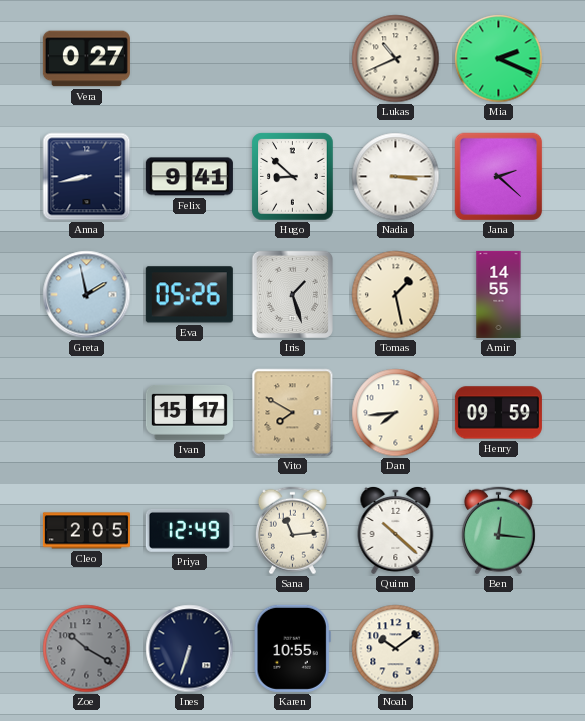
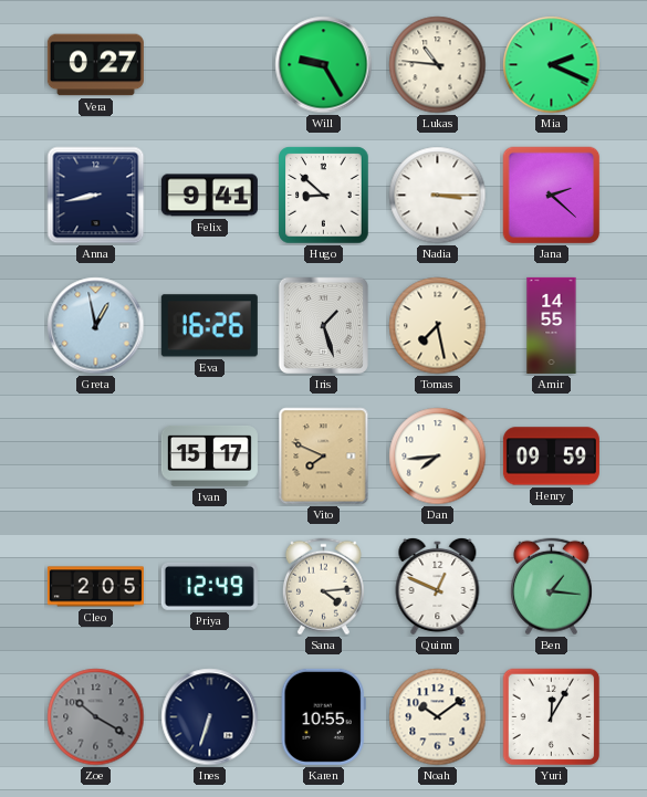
Will: none -> 9:25 (324, 65)
Lukas: 10:41 -> 10:46 (438, 65)
Greta: 1:58 -> 12:58 (96, 326)
Eva: 05:26 -> 16:26 (209, 326)
Tomas: 1:28 -> 7:28 (438, 326)
Vito: 7:50 -> 7:49 (324, 457)
Sana: 11:14 -> 4:14 (323, 587)
Quinn: 10:22 -> 12:49 (438, 586)
Ben: 12:16 -> 1:16 (551, 587)
Yuri: none -> 12:05 (552, 717)
